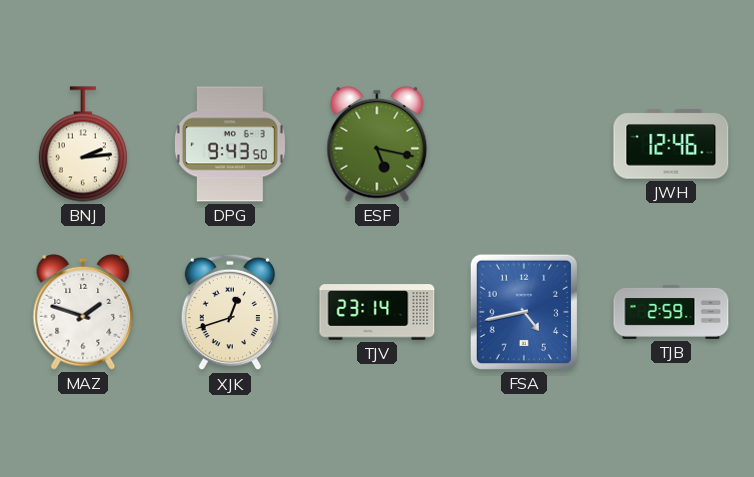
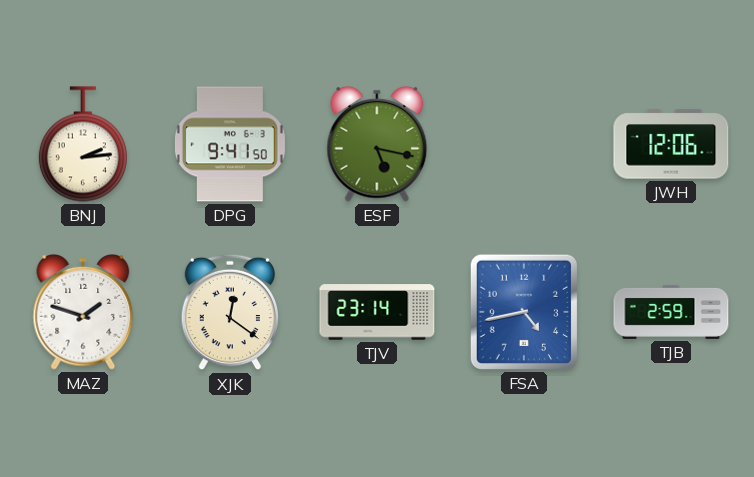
DPG: 9:43 -> 9:41 (230, 144)
JWH: 12:46 -> 12:06 (671, 144)
XJK: 12:42 -> 12:21 (229, 312)
